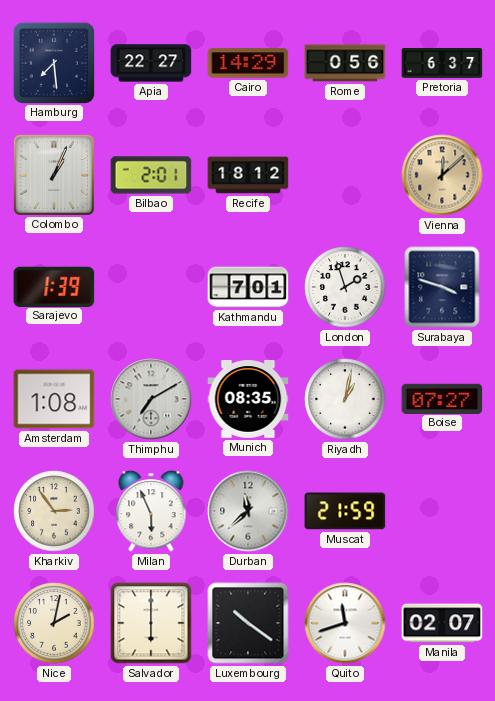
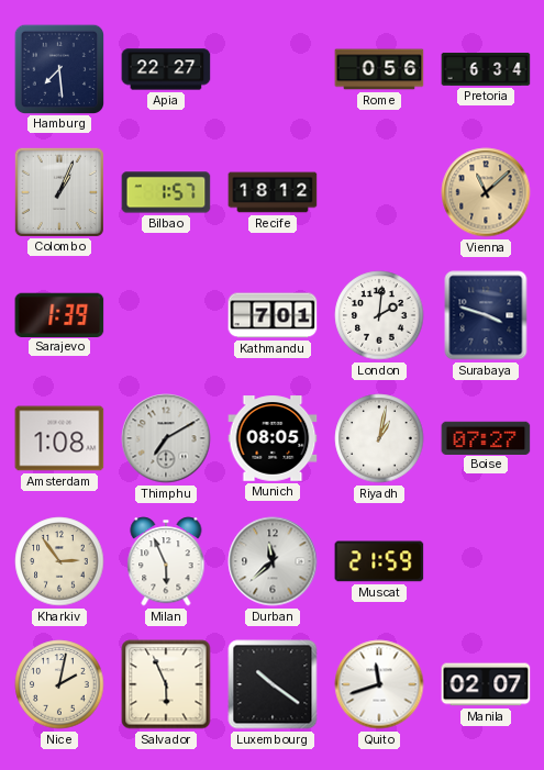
Cairo: 14:29 -> none (248, 63)
Pretoria: 6:37 -> 6:34 (486, 69)
Bilbao: 2:01 -> 1:57 (166, 192)
Vienna: 12:08 -> 11:08 (486, 192)
London: 1:57 -> 2:01 (379, 315)
Munich: 08:35 -> 08:05 (273, 438)
Salvador: 6:00 -> 5:56 (166, 684)
